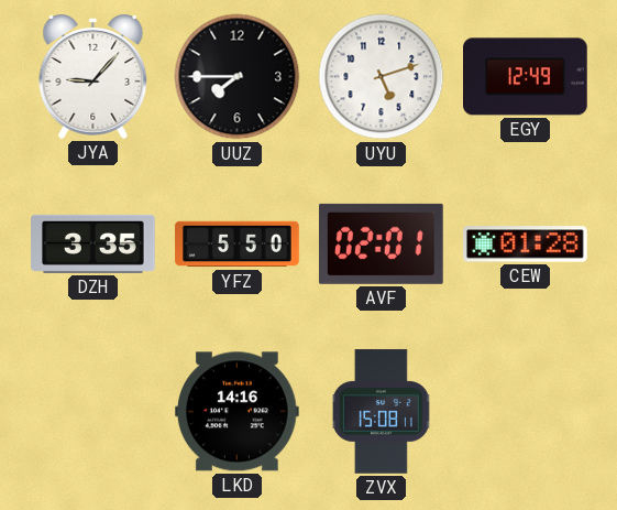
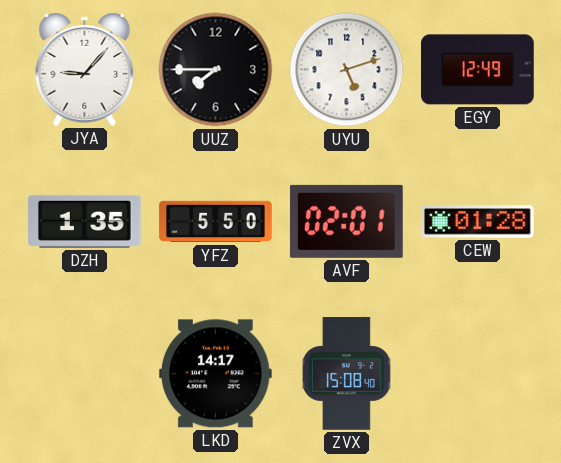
DZH: 3:35 -> 1:35 (85, 221)
LKD: 14:16 -> 14:17 (216, 374)
ZVX: 15:08:11 -> 15:08:40 (346, 374)
